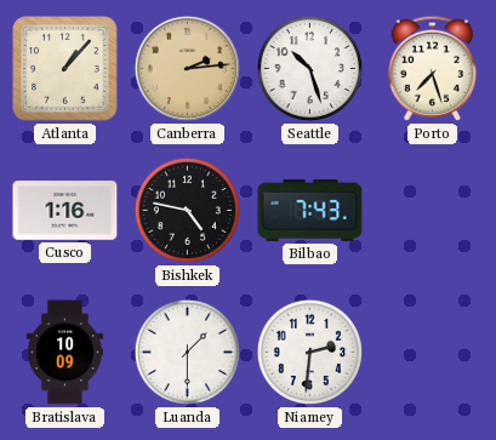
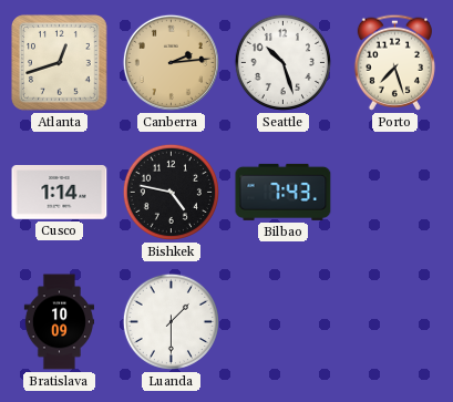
Atlanta: 1:07 -> 12:42 (60, 63)
Cusco: 1:16 -> 1:14 (60, 193)
Niamey: 2:31 -> none (309, 352)
